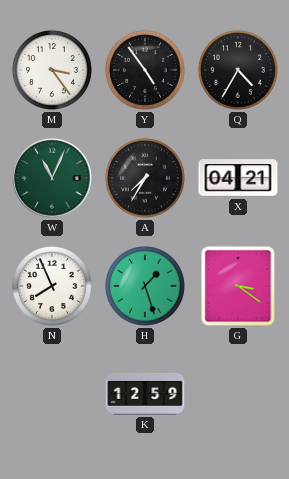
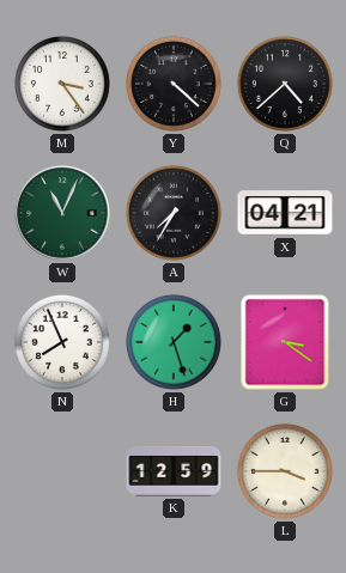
Y: 4:54 -> 4:22 (174, 84)
Q: 4:35 -> 4:38 (285, 84)
L: none -> 3:45 (285, 471)
